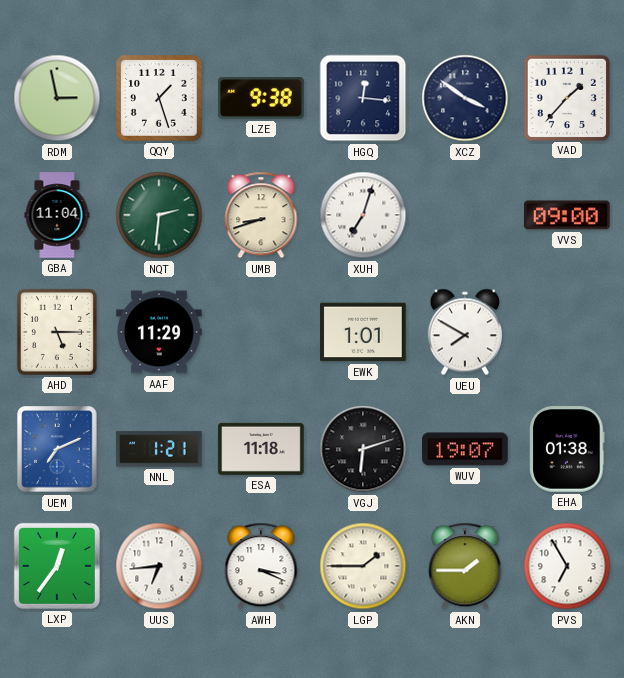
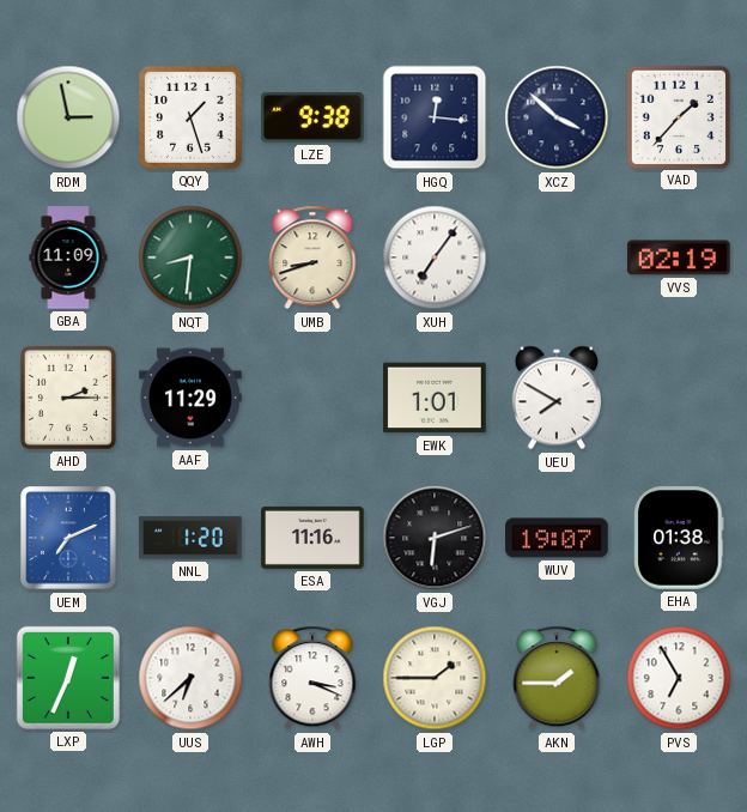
XCZ: 3:51 -> 3:52 (557, 117)
GBA: 11:04 -> 11:09 (68, 257)
NQT: 2:31 -> 8:31 (190, 257)
XUH: 7:03 -> 7:06 (435, 257)
VVS: 09:00 -> 02:19 (680, 257)
AHD: 5:15 -> 2:15 (68, 398)
NNL: 1:21 -> 1:20 (190, 538)
ESA: 11:18 -> 11:16 (312, 538)
LXP: 12:36 -> 12:34 (68, 678)
UUS: 6:44 -> 6:38 (190, 678)
